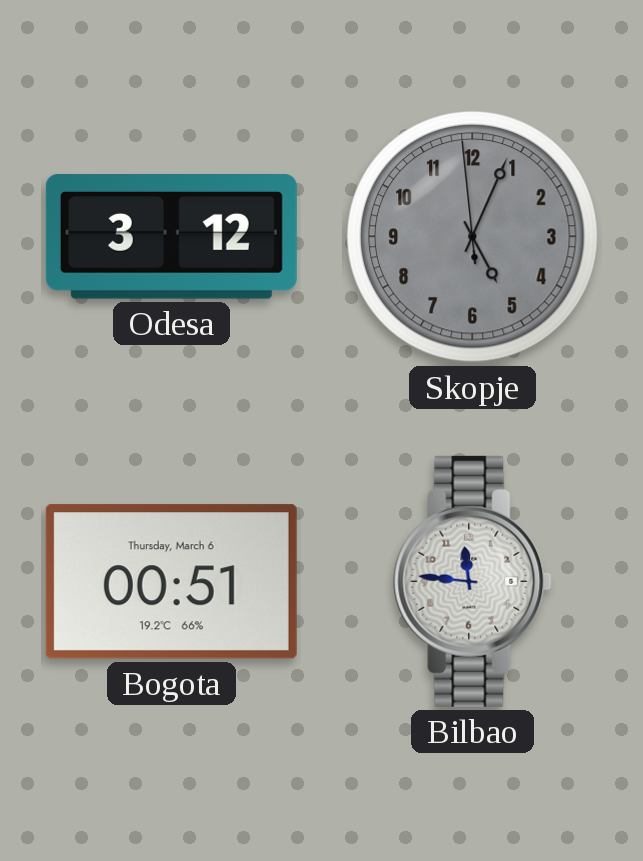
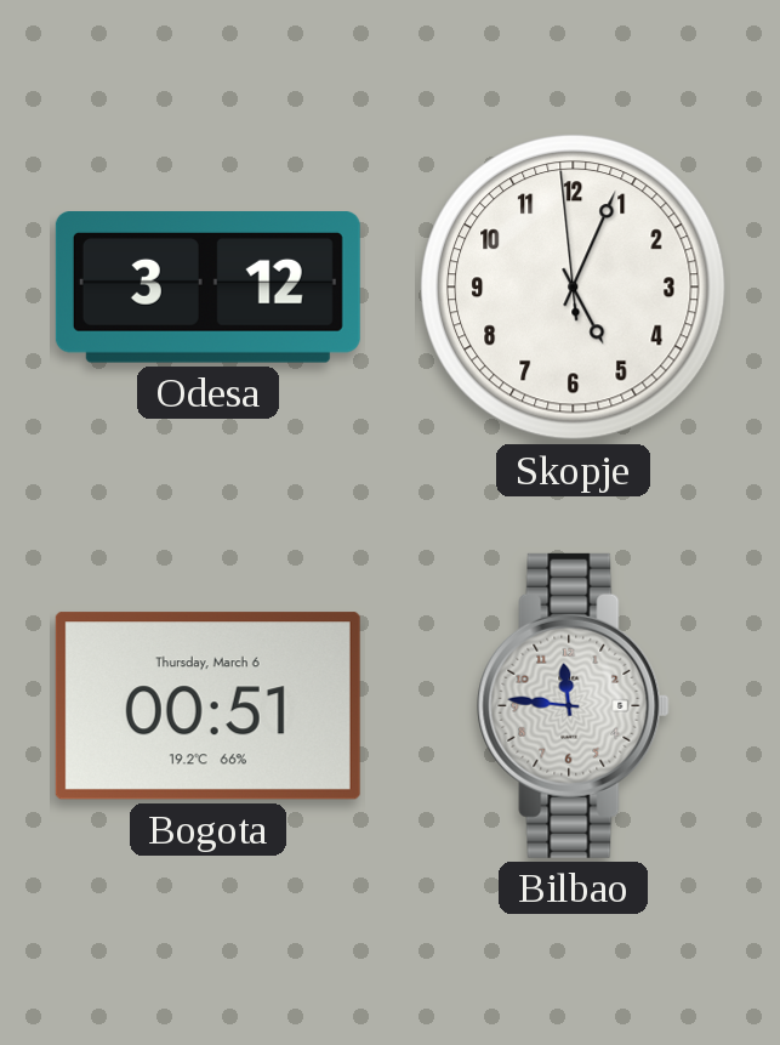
Skopje dial: grey -> white (574, 288)
